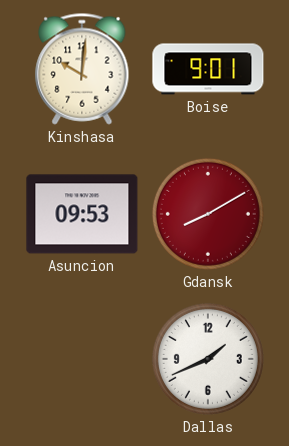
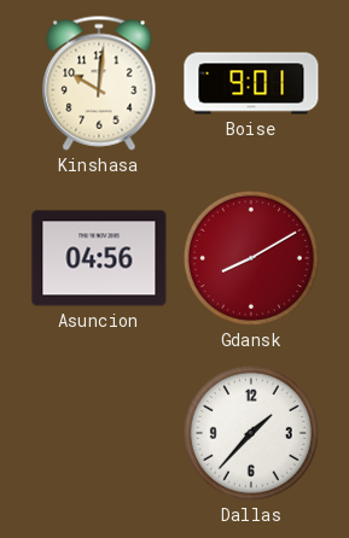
Asuncion: 09:53 -> 04:56 (99, 258)
Dallas: 1:41 -> 1:37 (251, 433)
